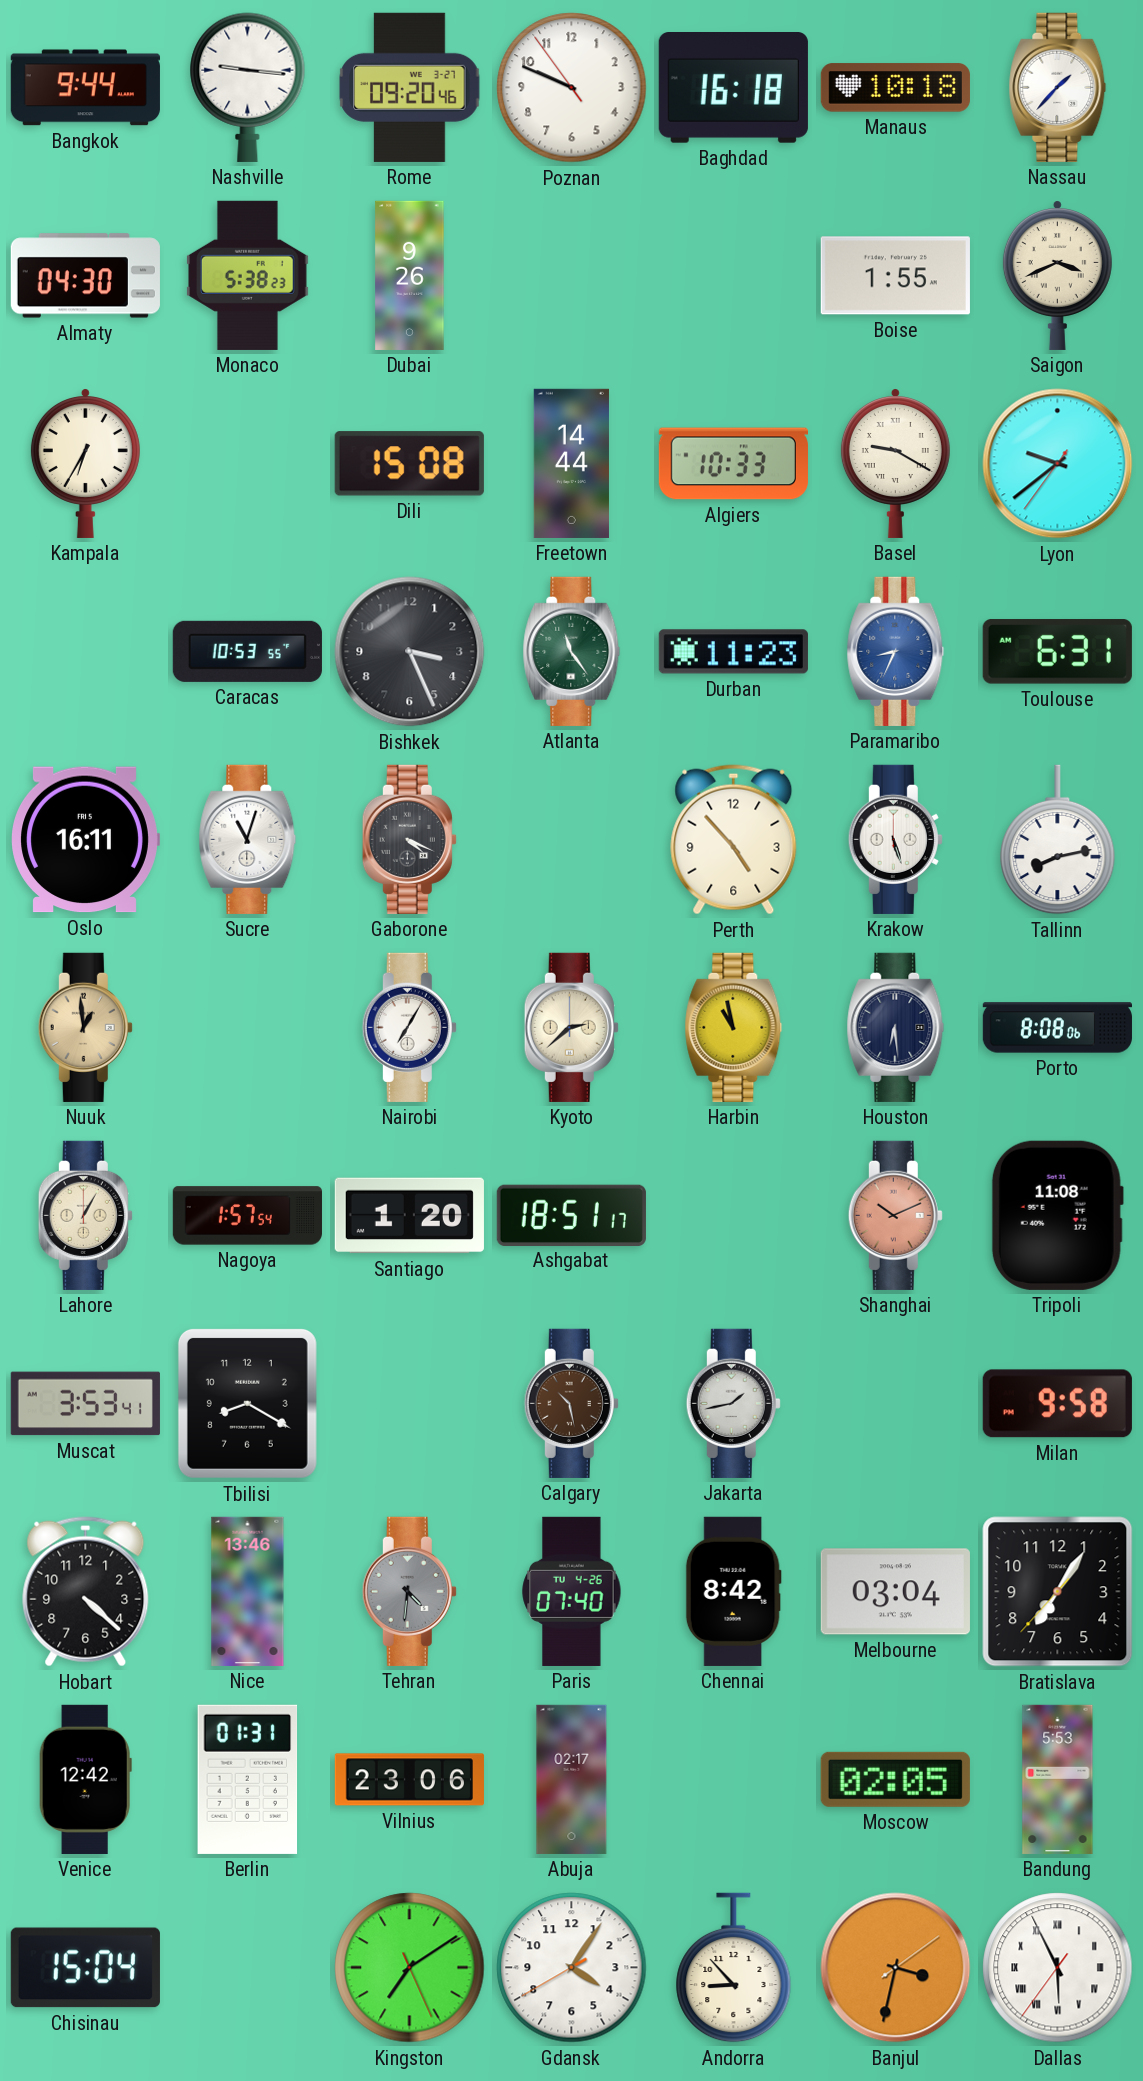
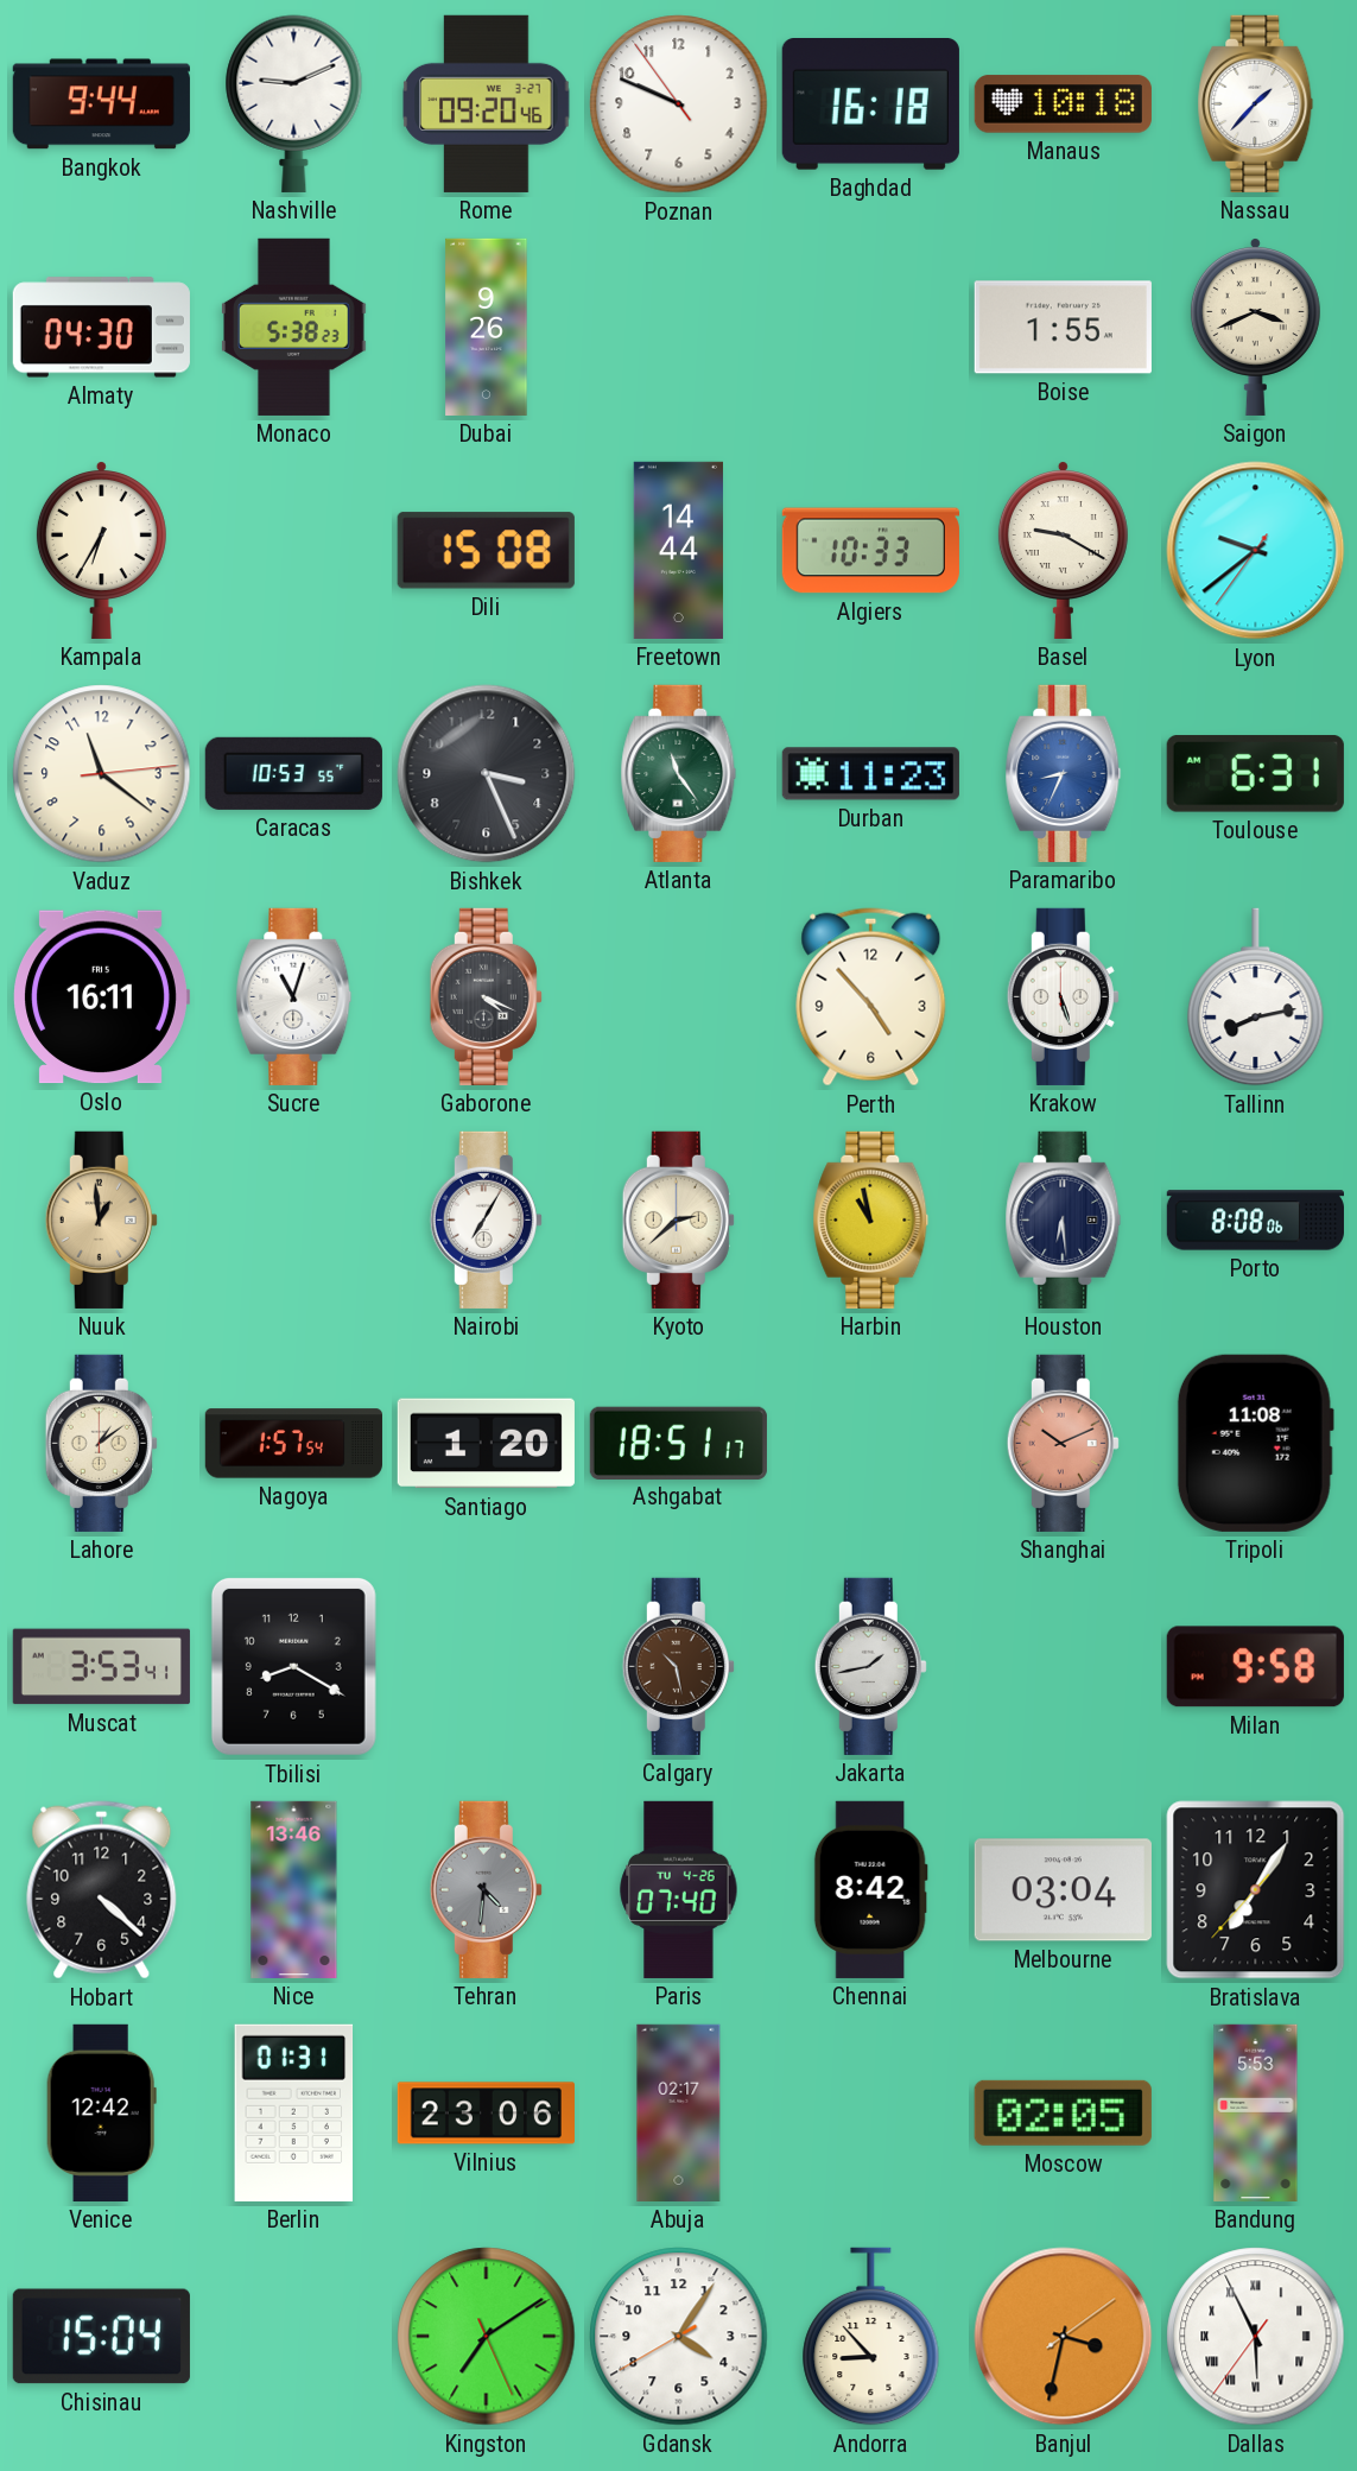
Nashville: 9:16 -> 9:11 (294, 103)
Vaduz: none -> 11:21 (102, 774)
Lahore: 1:05 -> 1:09 (101, 1443)
